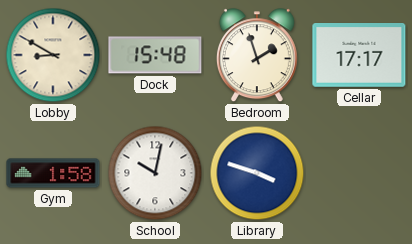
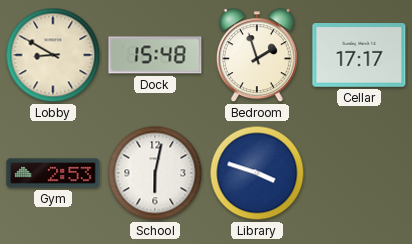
Gym: 1:58 -> 2:53 (53, 173)
School: 10:02 -> 6:02 (155, 173)
